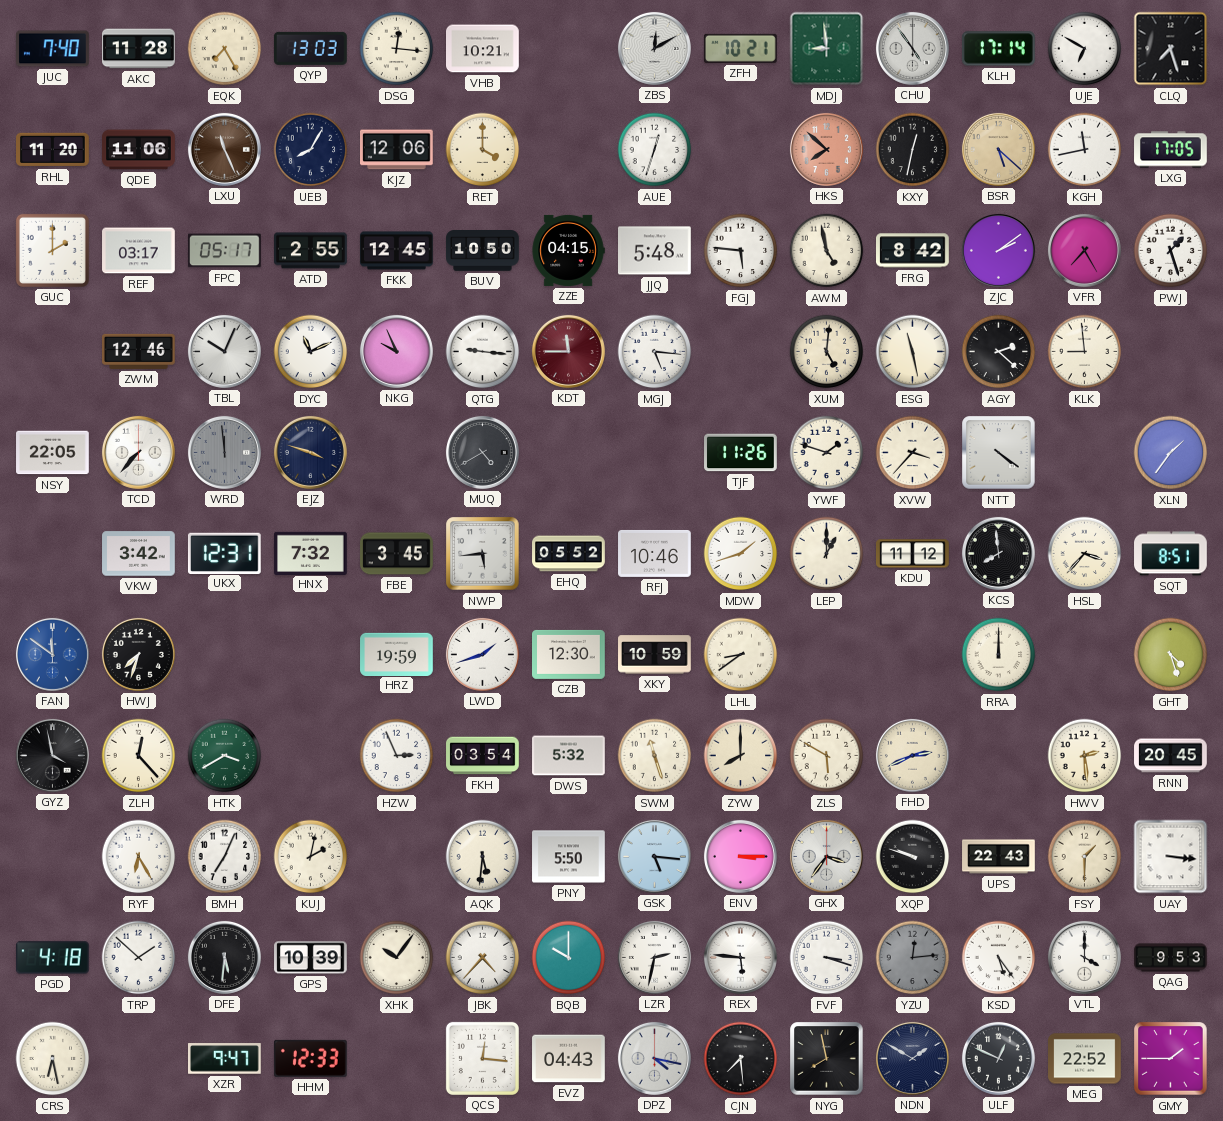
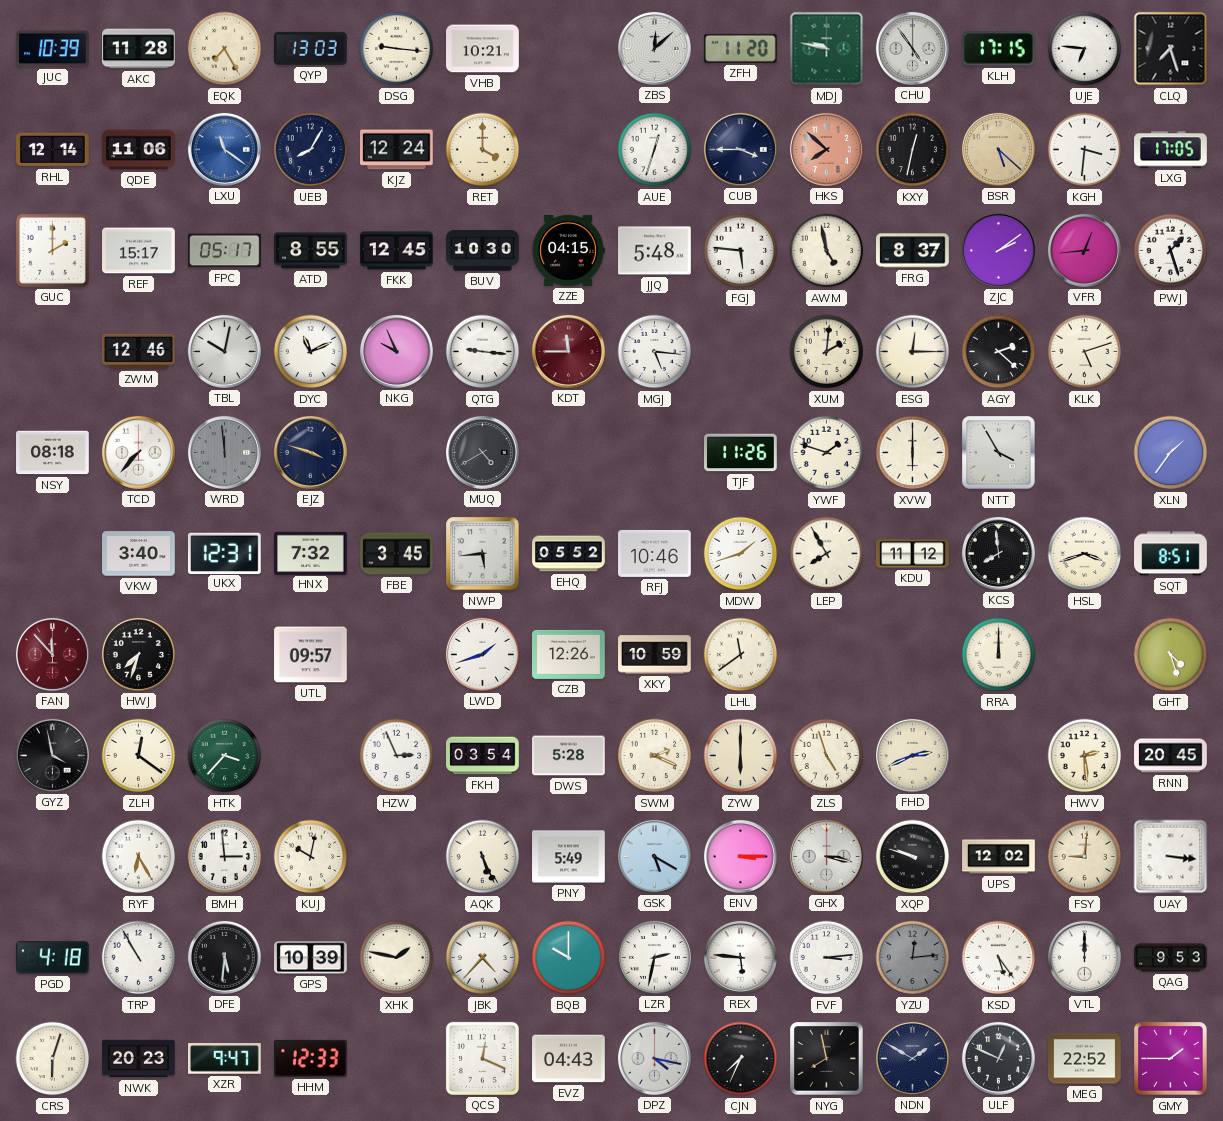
JUC: 7:40 -> 10:39 (53, 49)
DSG: 12:16 -> 9:16 (397, 49)
ZBS: 12:10 -> 12:08 (654, 48)
ZFH: 10:21 -> 11:20 (740, 48)
MDJ: 8:59 -> 9:47 (827, 49)
KLH: 17:14 -> 17:15 (999, 49)
UJE: 6:50 -> 6:46 (1085, 49)
RHL: 11:20 -> 12:14 (53, 150)
LXU: 11:26 -> 11:21 (224, 149)
LXU dial: brown -> blue (224, 149)
KJZ: 12:06 -> 12:24 (397, 150)
CUB: none -> 3:45 (740, 149)
KGH: 11:43 -> 3:31 (1085, 150)
REF: 03:17 -> 15:17 (139, 251)
ATD: 2:55 -> 8:55 (311, 251)
BUV: 10:50 -> 10:30 (483, 251)
FRG: 8:42 -> 8:37 (913, 251)
VFR: 7:25 -> 12:44 (1084, 250)
TBL: 10:04 -> 10:02 (224, 351)
XUM: 5:01 -> 2:01 (827, 352)
ESG: 11:28 -> 12:15 (913, 352)
KLK: 8:59 -> 5:12 (1085, 352)
NSY: 22:05 -> 08:18 (53, 453)
XVW: 3:37 -> 6:00 (913, 453)
NTT: 4:21 -> 3:55 (999, 453)
VKW: 3:42 -> 3:40 (139, 554)
LEP: 1:00 -> 7:55 (827, 554)
HSL: 3:37 -> 3:42 (1085, 554)
FAN: 11:51 -> 11:53 (52, 654)
FAN dial: blue -> burgundy (52, 654)
UTL: none -> 09:57 (311, 655)
HRZ: 19:59 -> none (397, 654)
CZB: 12:30 -> 12:26 (569, 654)
LHL: 8:39 -> 11:39 (741, 655)
ZLH: 12:23 -> 12:21 (139, 756)
HTK: 3:40 -> 3:37 (225, 756)
DWS: 5:32 -> 5:28 (569, 756)
SWM: 11:27 -> 2:19 (655, 756)
ZYW: 8:00 -> 6:00 (741, 756)
ZLS: 5:50 -> 4:57 (827, 756)
BMH: 7:04 -> 2:59 (225, 857)
KUJ: 2:02 -> 10:02 (311, 857)
AQK: 5:31 -> 5:26 (483, 857)
PNY: 5:50 -> 5:49 (569, 857)
GSK: 5:16 -> 5:20 (654, 856)
GHX: 3:36 -> 3:17 (826, 856)
UPS: 22:43 -> 12:02 (999, 857)
FSY: 1:30 -> 9:01 (1085, 857)
TRP: 1:52 -> 10:55 (139, 958)
XHK: 10:06 -> 1:47 (397, 958)
FVF: 3:18 -> 3:14 (827, 958)
VTL: 4:00 -> 12:00 (1084, 957)
CRS: 6:28 -> 6:03 (53, 1059)
NWK: none -> 20:23 (139, 1059)
QCS: 12:16 -> 12:19 (482, 1058)
CJN: 7:29 -> 7:34 (741, 1059)
